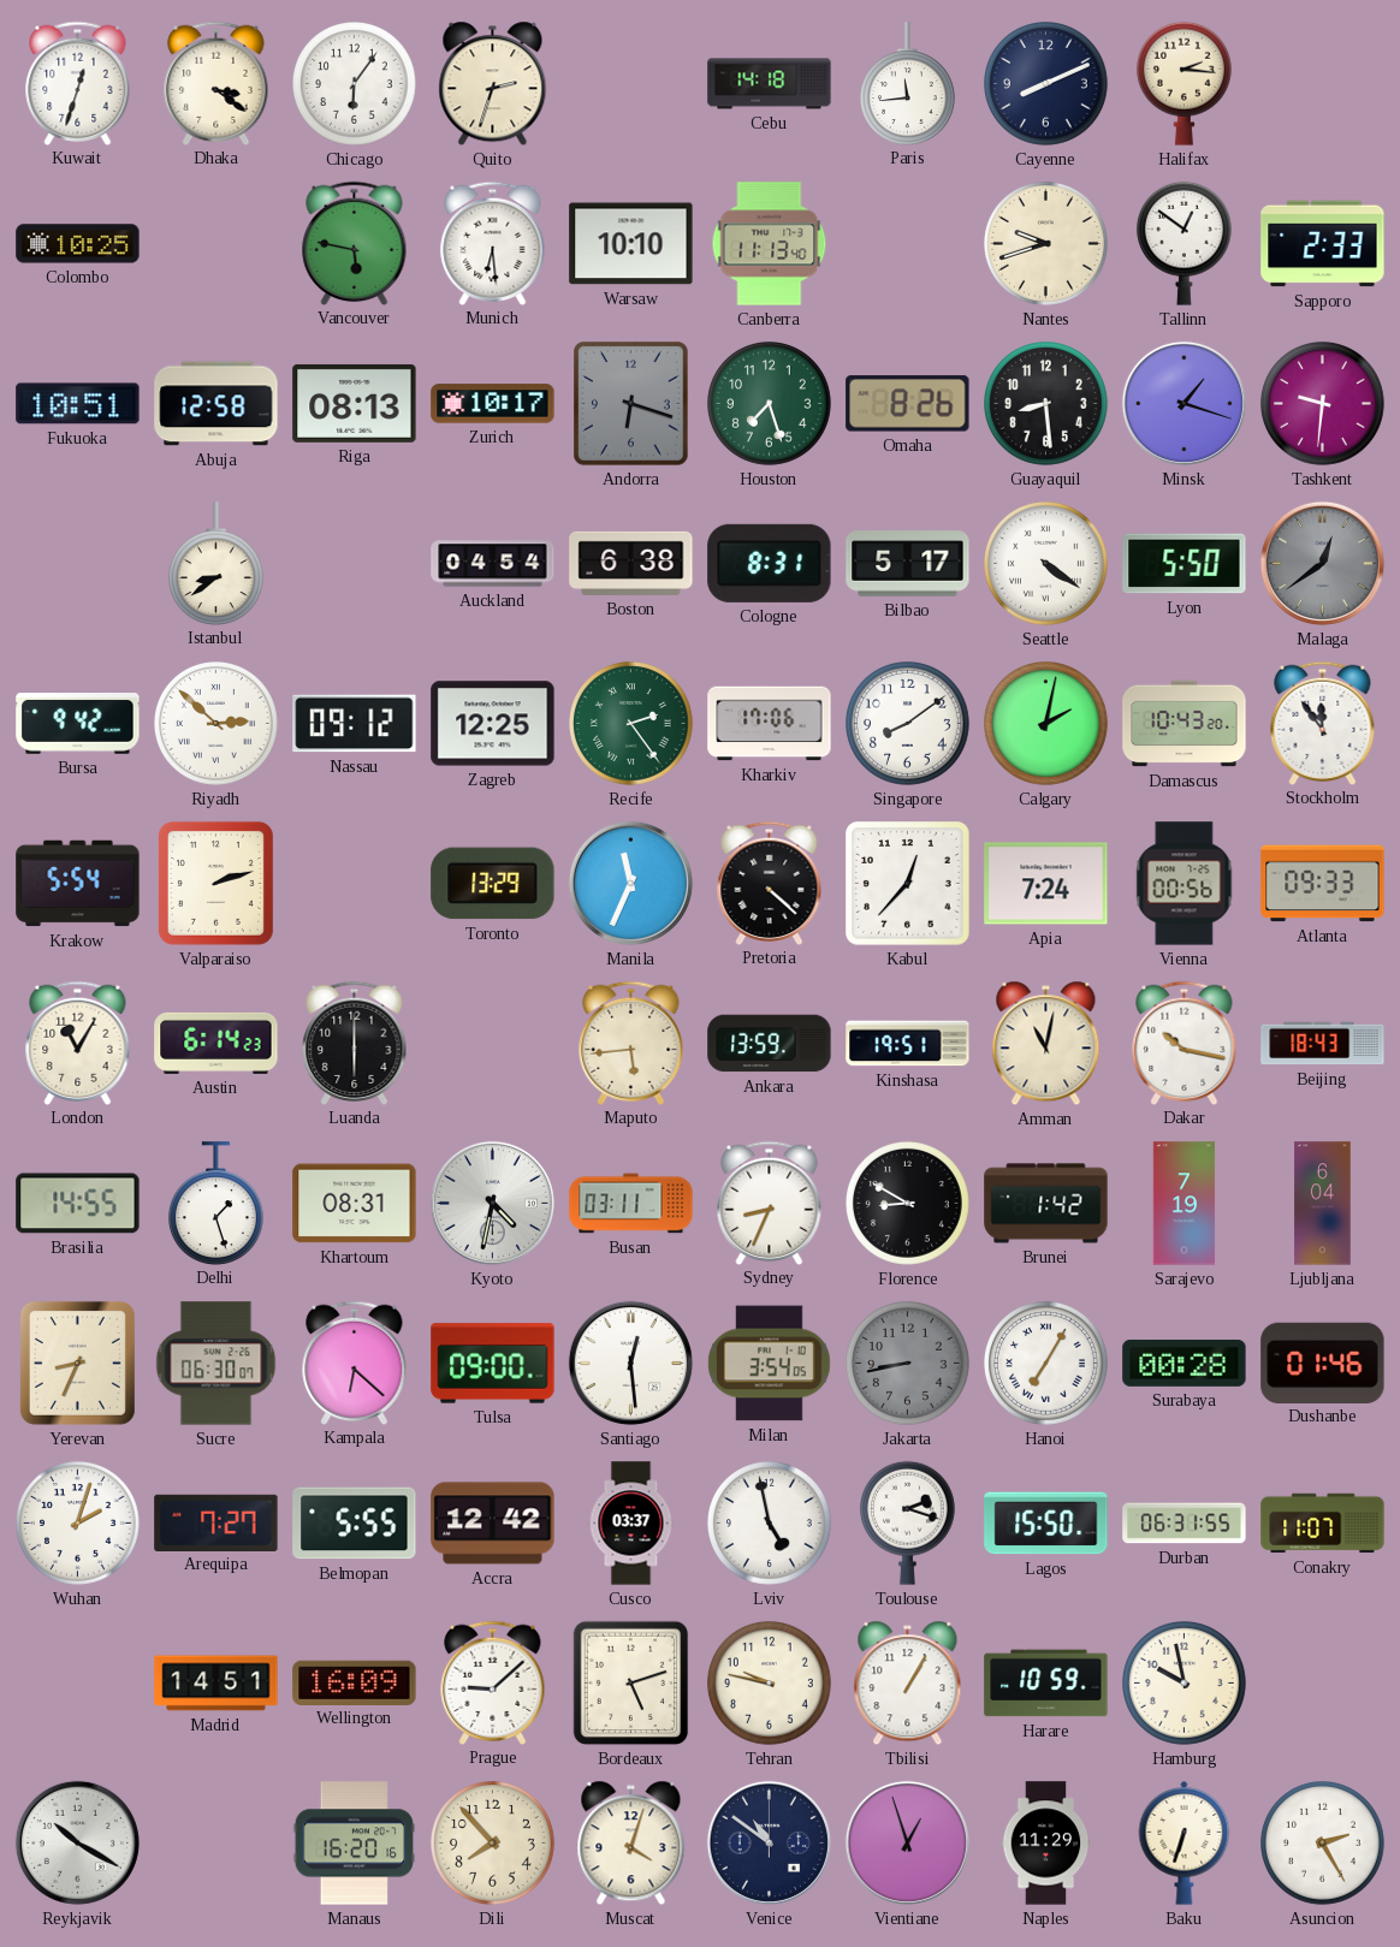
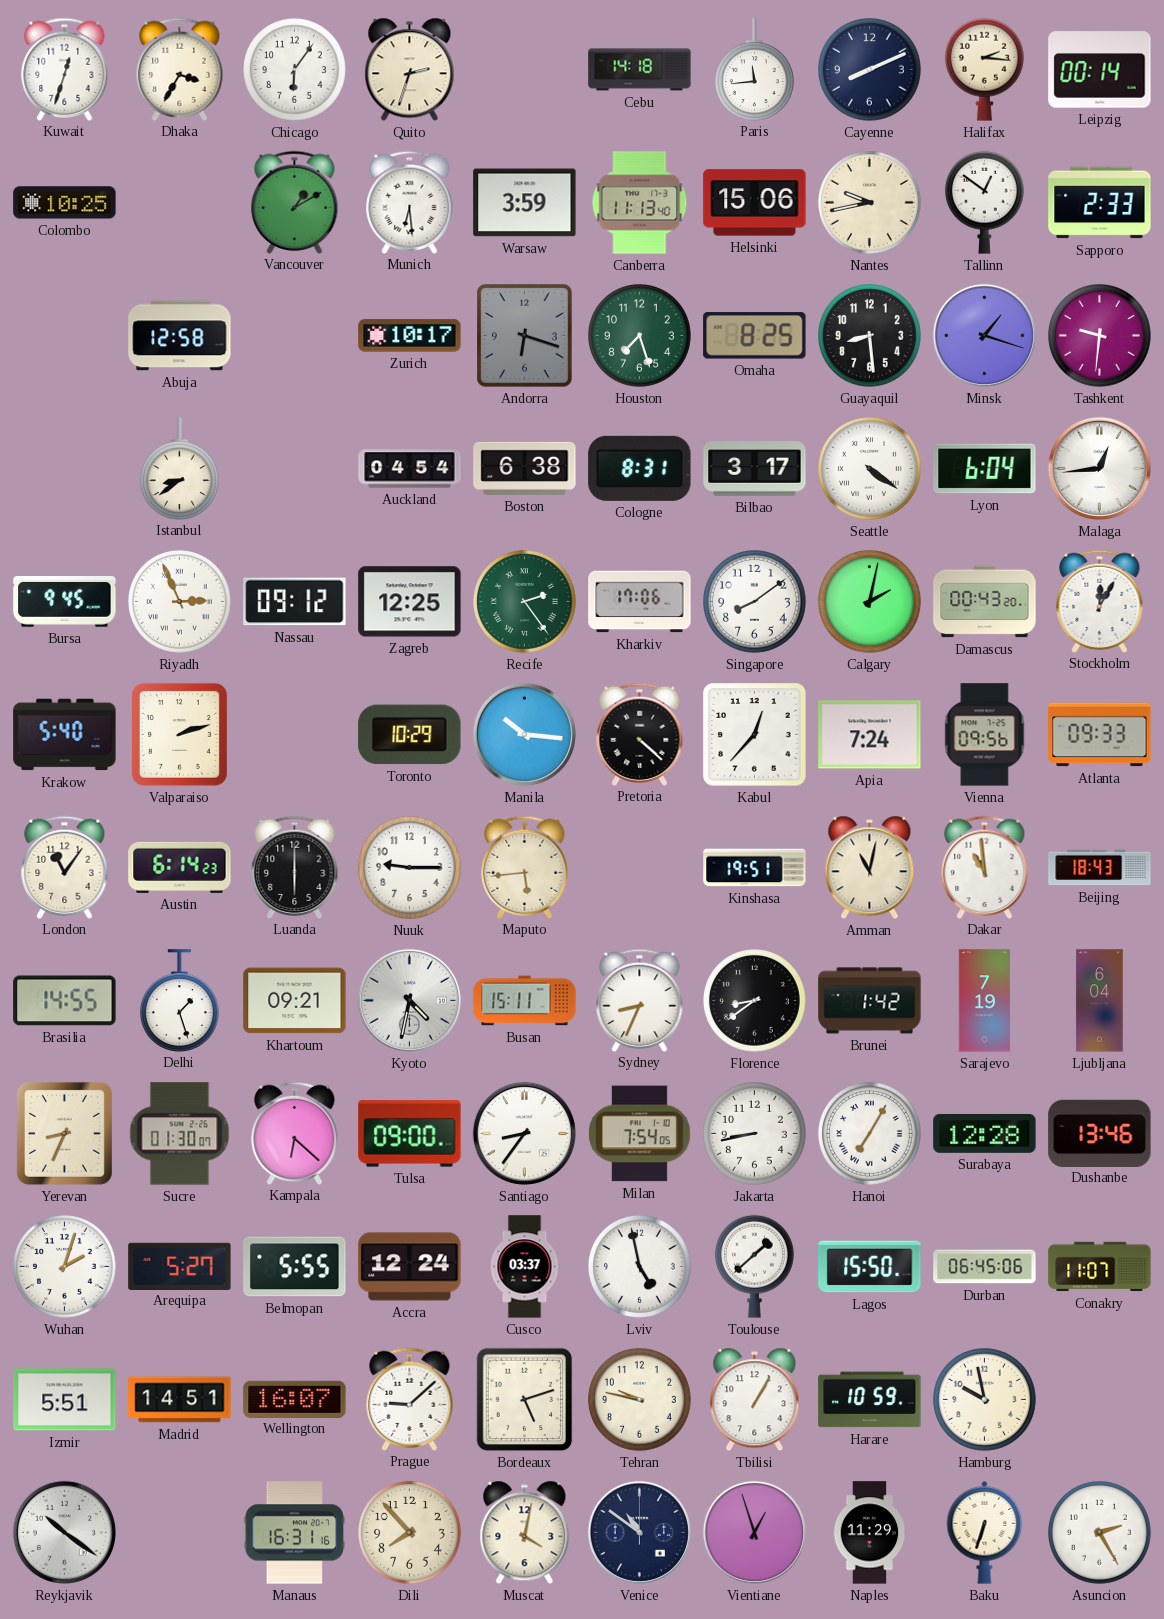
Dhaka: 3:21 -> 3:35 (180, 69)
Leipzig: none -> 00:14 (1100, 70)
Vancouver: 5:47 -> 1:10 (295, 202)
Warsaw: 10:10 -> 3:59 (525, 203)
Helsinki: none -> 15:06 (755, 203)
Nantes: 9:42 -> 9:43 (870, 203)
Fukuoka: 10:51 -> none (78, 404)
Riga: 08:13 -> none (355, 403)
Omaha: 8:26 -> 8:25 (755, 336)
Bilbao: 5:17 -> 3:17 (755, 469)
Lyon: 5:50 -> 6:04 (985, 469)
Malaga: 12:39 -> 12:44 (1099, 468)
Malaga dial: grey -> white (1099, 468)
Bursa: 9:42 -> 9:45 (65, 602)
Riyadh: 2:52 -> 2:56 (180, 602)
Damascus: 10:43 -> 00:43 (985, 602)
Stockholm: 11:54 -> 12:05 (1100, 601)
Krakow: 5:54 -> 5:40 (65, 735)
Toronto: 13:29 -> 10:29 (410, 735)
Manila: 11:34 -> 10:16 (524, 734)
Vienna: 00:56 -> 09:56 (985, 735)
London: 11:05 -> 11:06 (65, 867)
Nuuk: none -> 9:15 (410, 868)
Ankara: 13:59 -> none (770, 1044)
Dakar: 10:17 -> 10:59 (985, 867)
Khartoum: 08:31 -> 09:21 (295, 1001)
Busan: 03:11 -> 15:11 (525, 1001)
Florence: 8:50 -> 8:39 (755, 1001)
Sucre: 06:30 -> 01:30 (180, 1134)
Santiago: 12:29 -> 8:36 (524, 1133)
Milan: 3:54 -> 7:54 (640, 1134)
Jakarta dial: grey -> white (755, 1134)
Surabaya: 00:28 -> 12:28 (985, 1133)
Dushanbe: 01:46 -> 13:46 (1100, 1133)
Arequipa: 7:27 -> 5:27 (180, 1266)
Accra: 12:42 -> 12:24 (410, 1267)
Toulouse: 2:18 -> 1:38 (754, 1266)
Durban: 06:31 -> 06:45 (985, 1267)
Izmir: none -> 5:51 (65, 1400)
Wellington: 16:09 -> 16:07 (295, 1399)
Reykjavik: 10:20 -> 10:21 (64, 1532)
Manaus: 16:20 -> 16:31 (295, 1533)
Muscat: 4:03 -> 4:02 (525, 1533)
